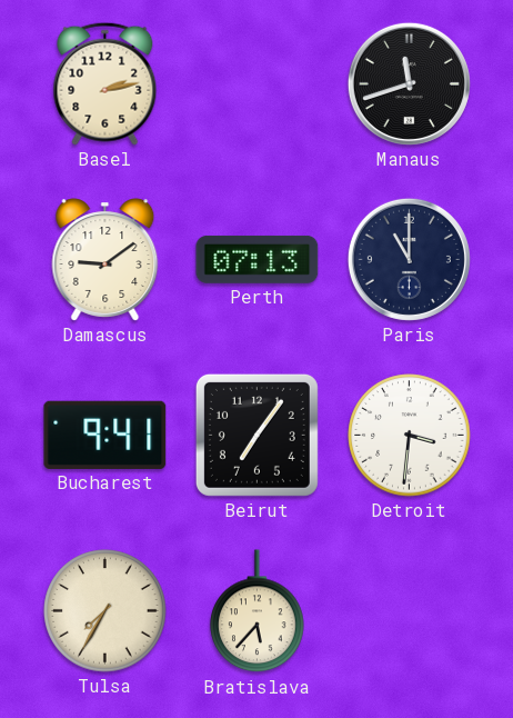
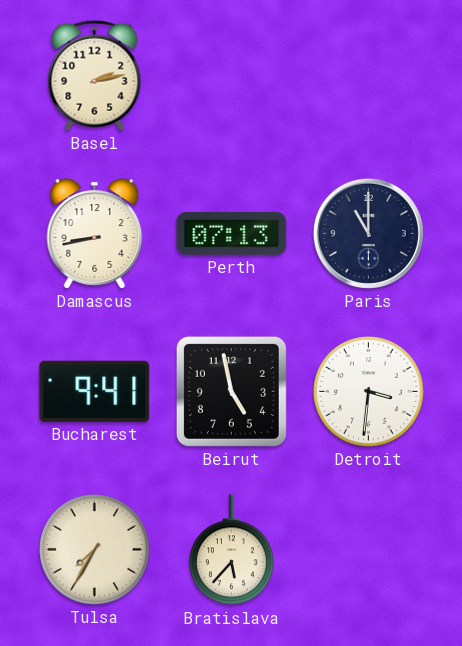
Manaus: 11:42 -> none (409, 83)
Damascus: 9:09 -> 8:43 (95, 234)
Beirut: 7:06 -> 4:58 (231, 391)
